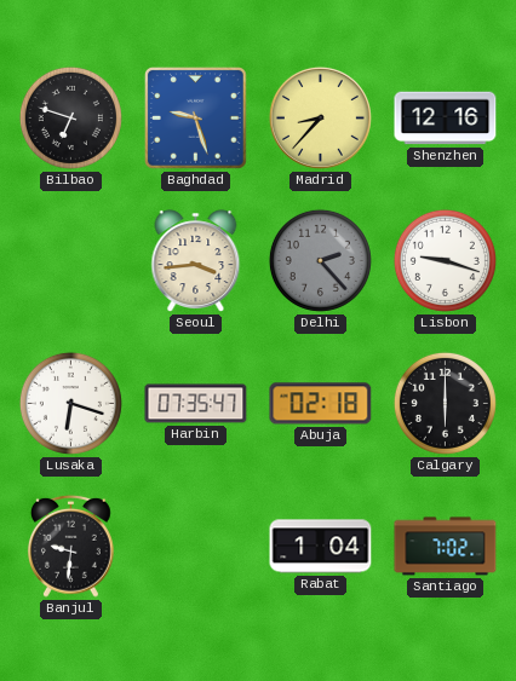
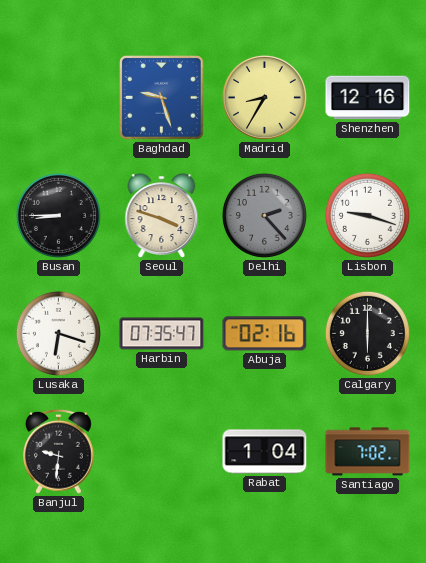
Bilbao: 6:48 -> none (70, 117)
Madrid: 8:37 -> 8:35 (264, 97)
Busan: none -> 8:45 (58, 215)
Seoul: 3:44 -> 3:48 (162, 216)
Abuja: 02:18 -> 02:16 (265, 334)
